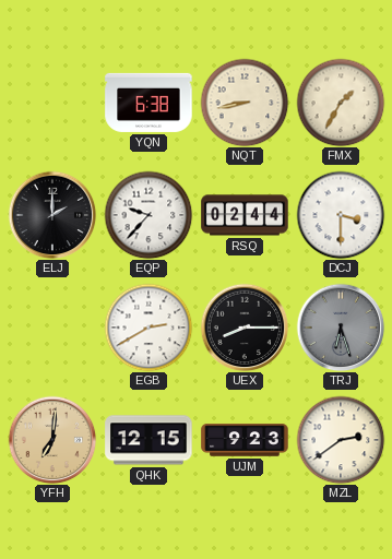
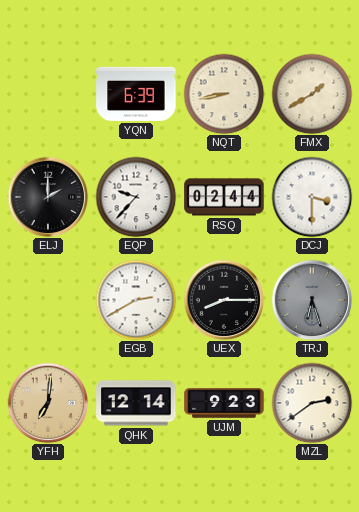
YQN: 6:38 -> 6:39 (136, 94)
FMX: 1:35 -> 1:40 (312, 94)
QHK: 12:15 -> 12:14 (136, 403)
